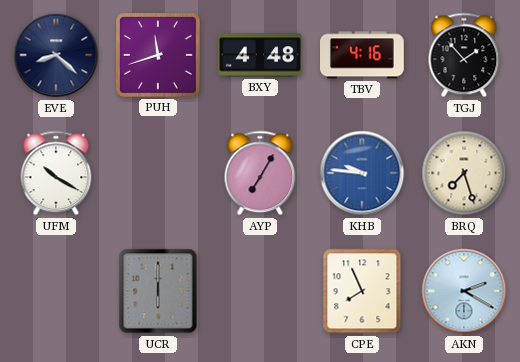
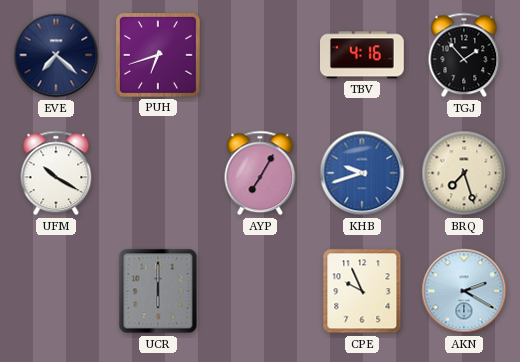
EVE: 8:22 -> 7:22 (56, 55)
PUH: 11:42 -> 6:42 (159, 56)
BXY: 4:48 -> none (261, 55)
KHB: 9:46 -> 9:42 (362, 173)
CPE: 7:56 -> 9:56 (362, 291)
